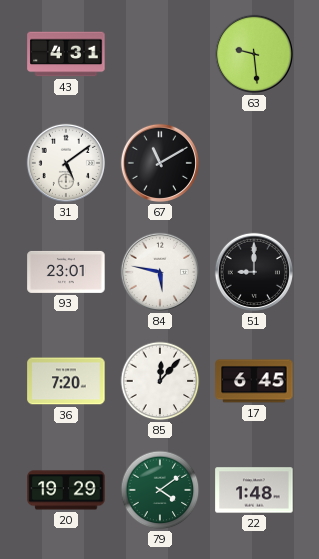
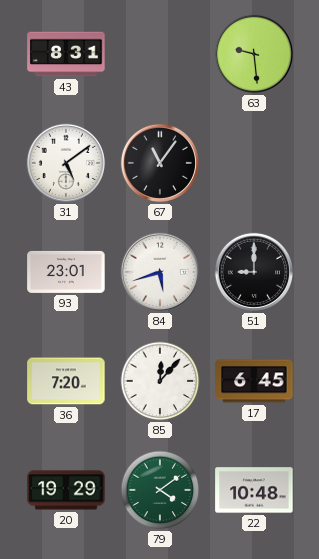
43: 4:31 -> 8:31 (66, 54)
67: 11:10 -> 11:06 (160, 163)
84: 5:47 -> 5:42 (160, 272)
22: 1:48 -> 10:48 (254, 490)
